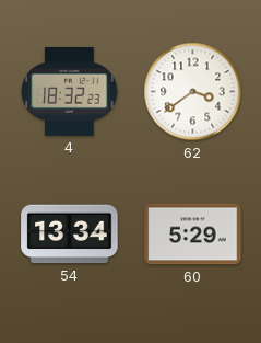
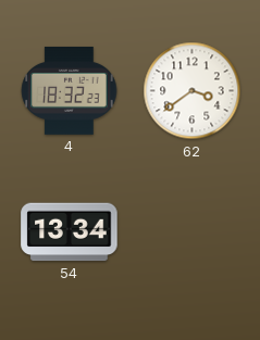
60: 5:29 -> none (193, 235)
